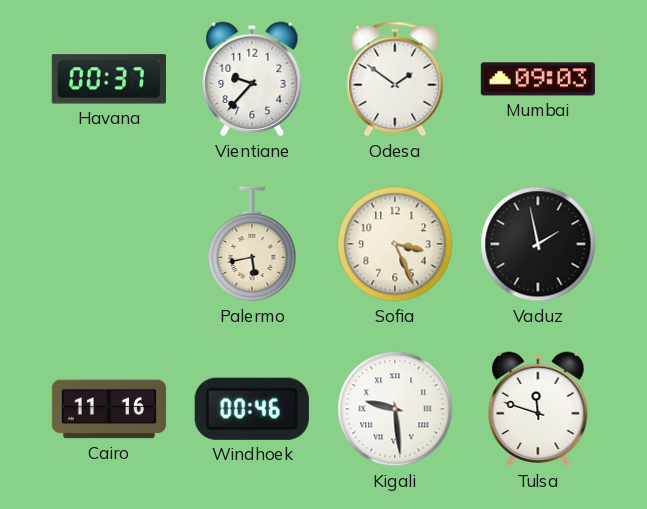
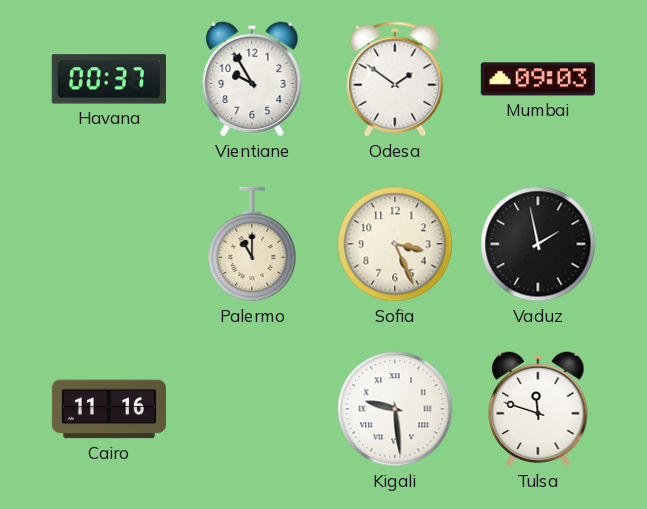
Vientiane: 9:37 -> 9:55 (252, 79)
Palermo: 5:43 -> 11:00 (252, 244)
Windhoek: 00:46 -> none (252, 409)
